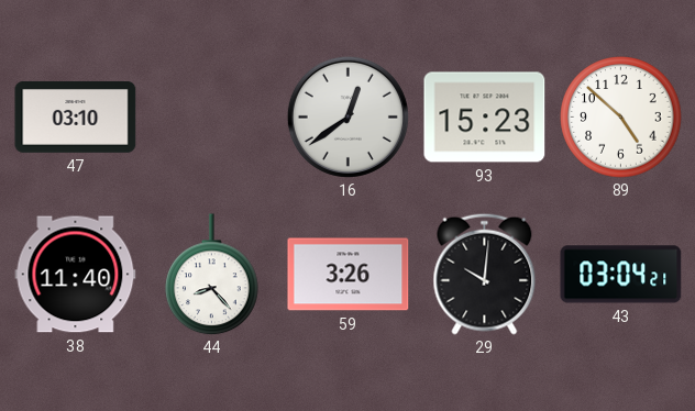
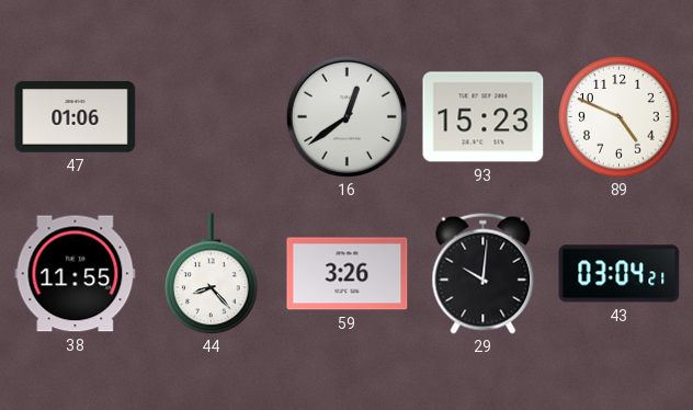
47: 03:10 -> 01:06 (76, 117)
89: 4:52 -> 4:49 (620, 117)
38: 11:40 -> 11:55 (76, 274)
